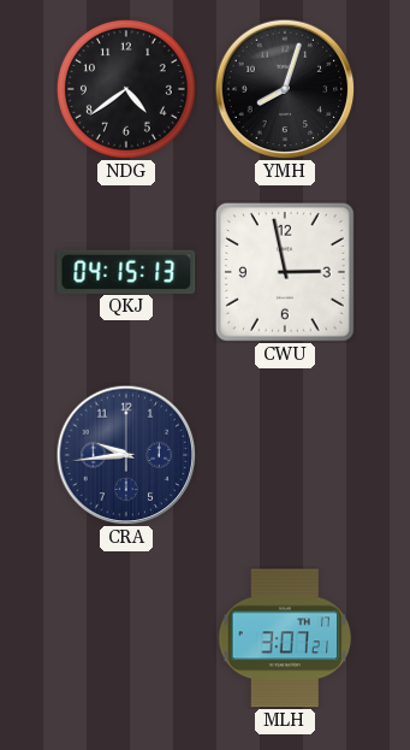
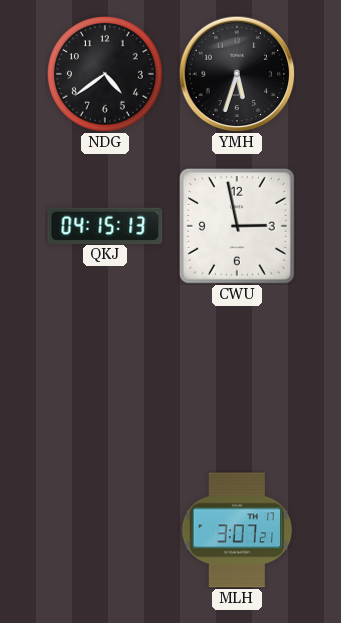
YMH: 8:03 -> 5:33 (237, 74)
CRA: 9:44 -> none (126, 455)
